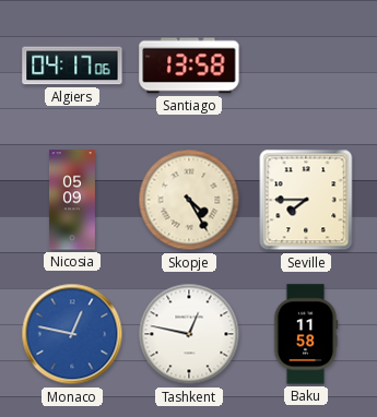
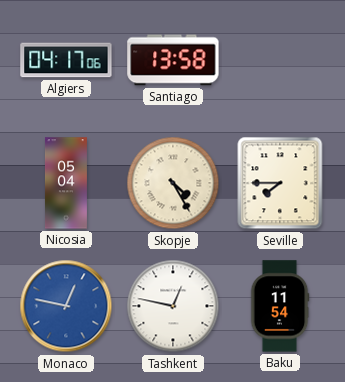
Nicosia: 05:09 -> 05:04 (66, 183)
Baku: 11:58 -> 11:54 (280, 306)
